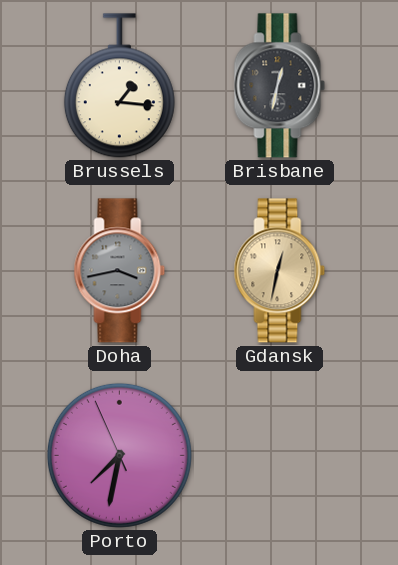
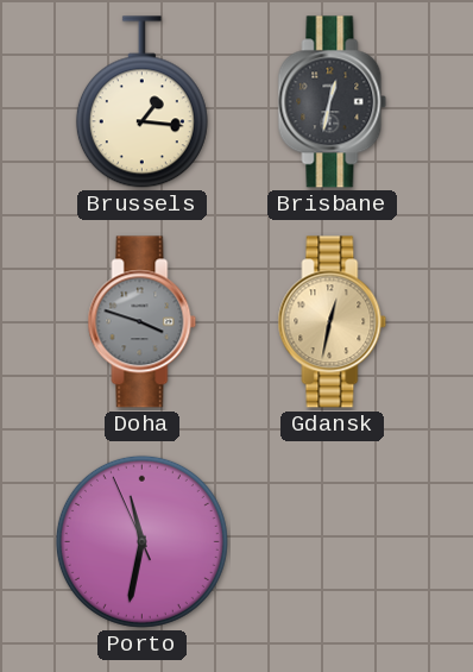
Doha: 3:43 -> 3:48 (143, 322)
Porto: 7:31 -> 11:31 (141, 541)
